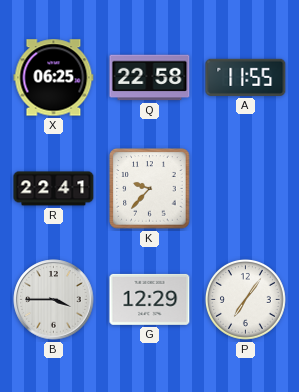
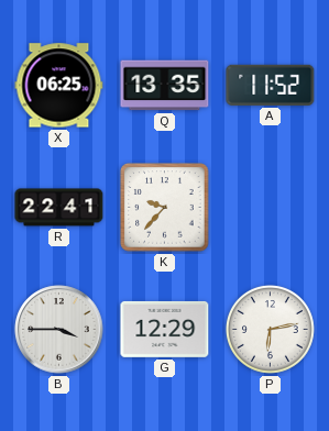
Q: 22:58 -> 13:35 (165, 86)
A: 11:55 -> 11:52 (271, 85)
P: 7:06 -> 6:13 (271, 330)
